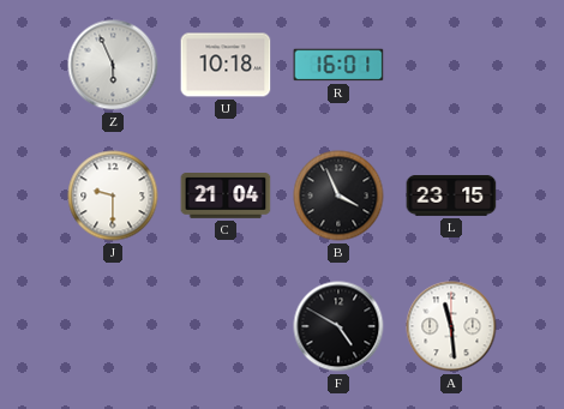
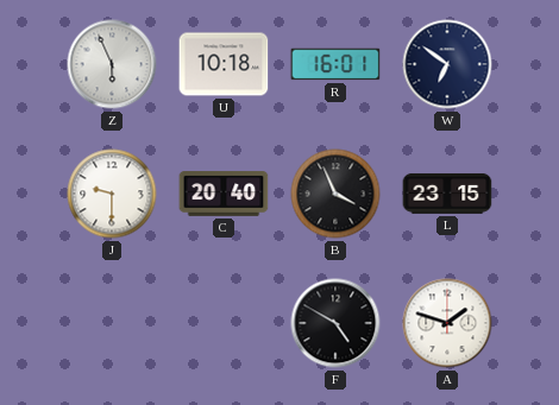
W: none -> 6:51 (447, 64)
C: 21:04 -> 20:40 (224, 195)
A: 11:29 -> 1:48 (447, 323)
